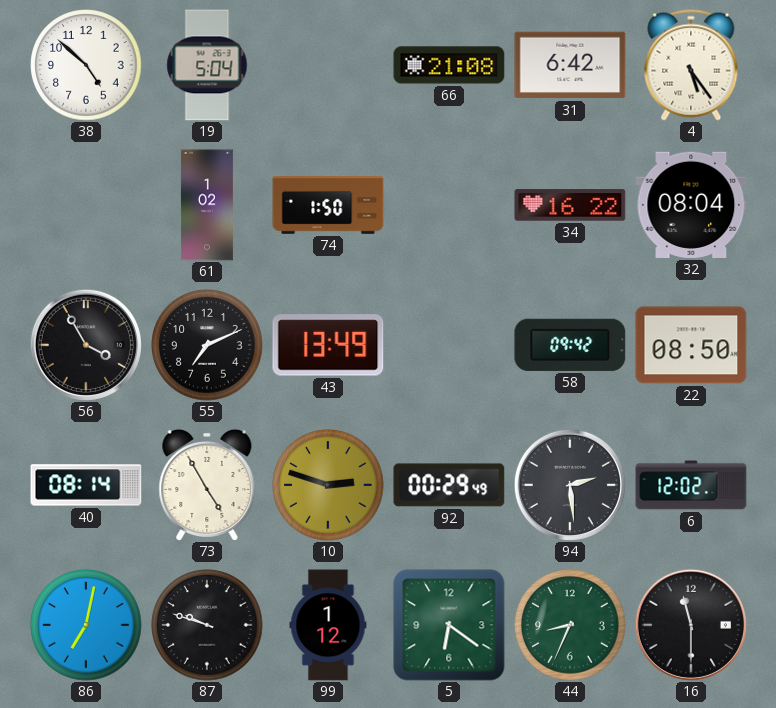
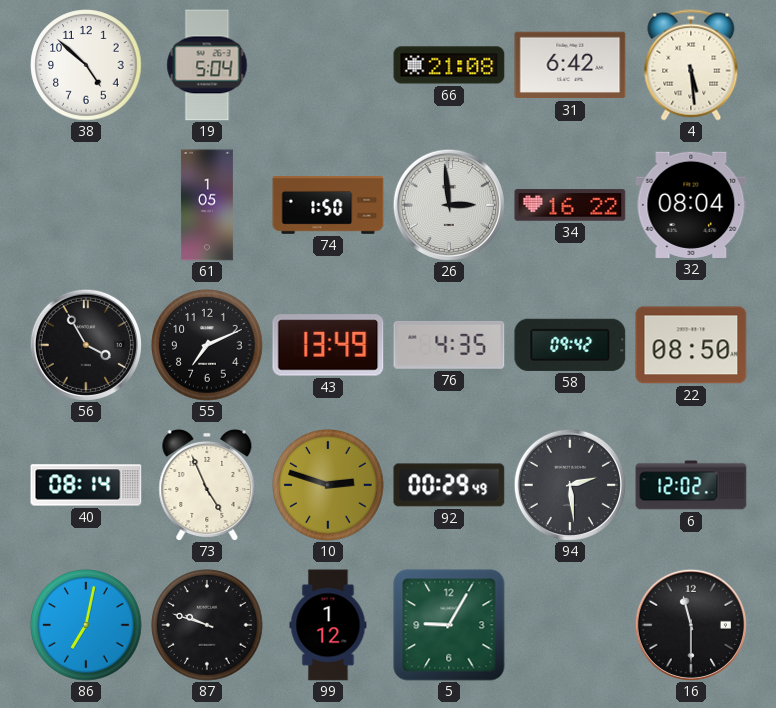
4: 5:24 -> 5:29 (691, 65)
61: 1:02 -> 1:05 (207, 205)
26: none -> 2:59 (449, 205)
76: none -> 4:35 (449, 345)
73: 4:55 -> 4:56 (207, 485)
5: 6:21 -> 9:05 (449, 625)
44: 8:34 -> none (570, 625)
